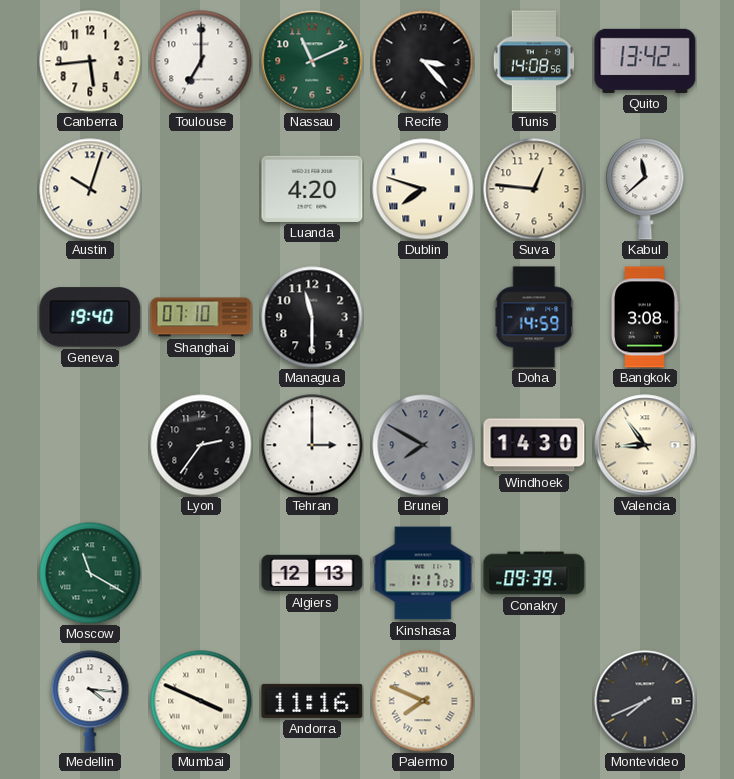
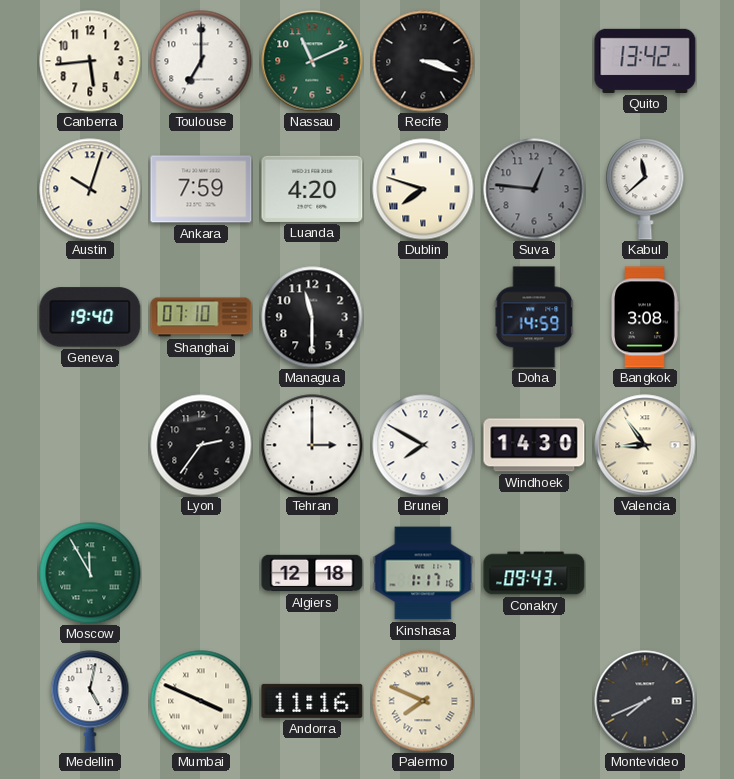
Recife: 3:23 -> 3:18 (423, 61)
Tunis: 14:08 -> none (533, 61)
Ankara: none -> 7:59 (201, 189)
Suva dial: cream -> grey (534, 189)
Brunei dial: grey -> white (423, 445)
Moscow: 11:20 -> 11:55 (90, 573)
Algiers: 12:13 -> 12:18 (312, 573)
Kinshasa: 1:17:03 -> 1:17:16 (423, 573)
Conakry: 09:39 -> 09:43 (534, 573)
Medellin: 4:16 -> 5:02 (90, 701)
